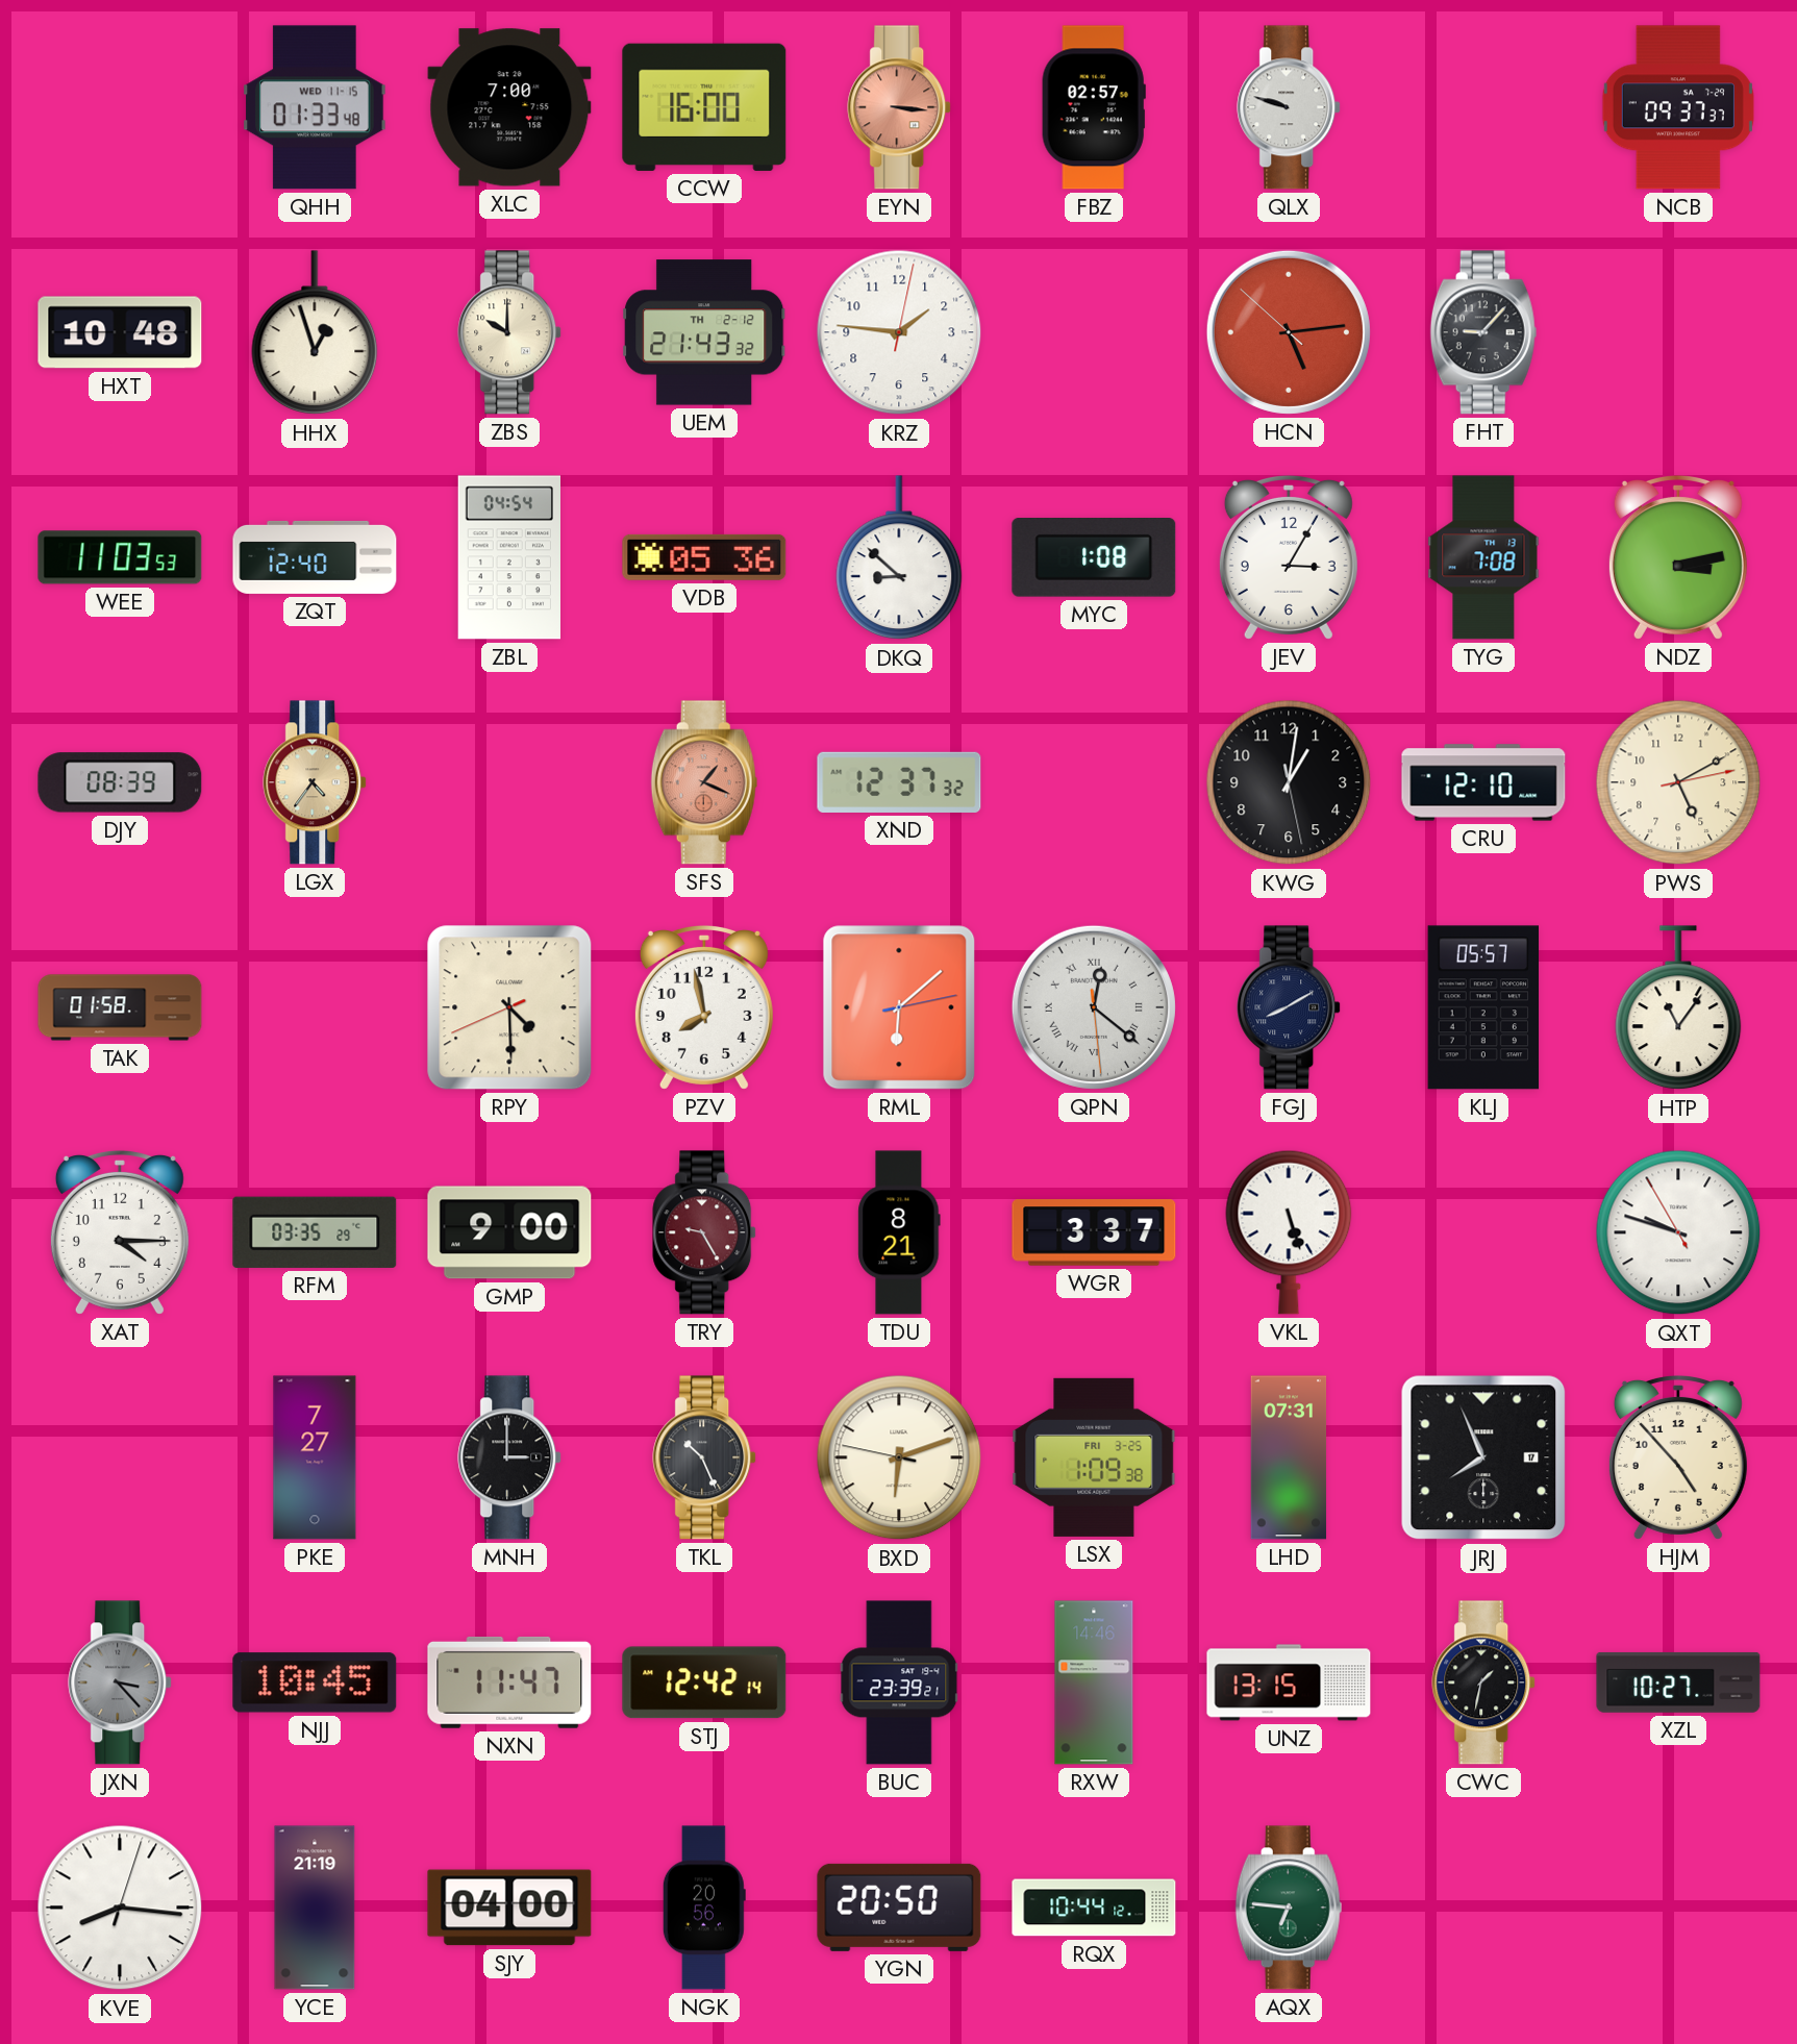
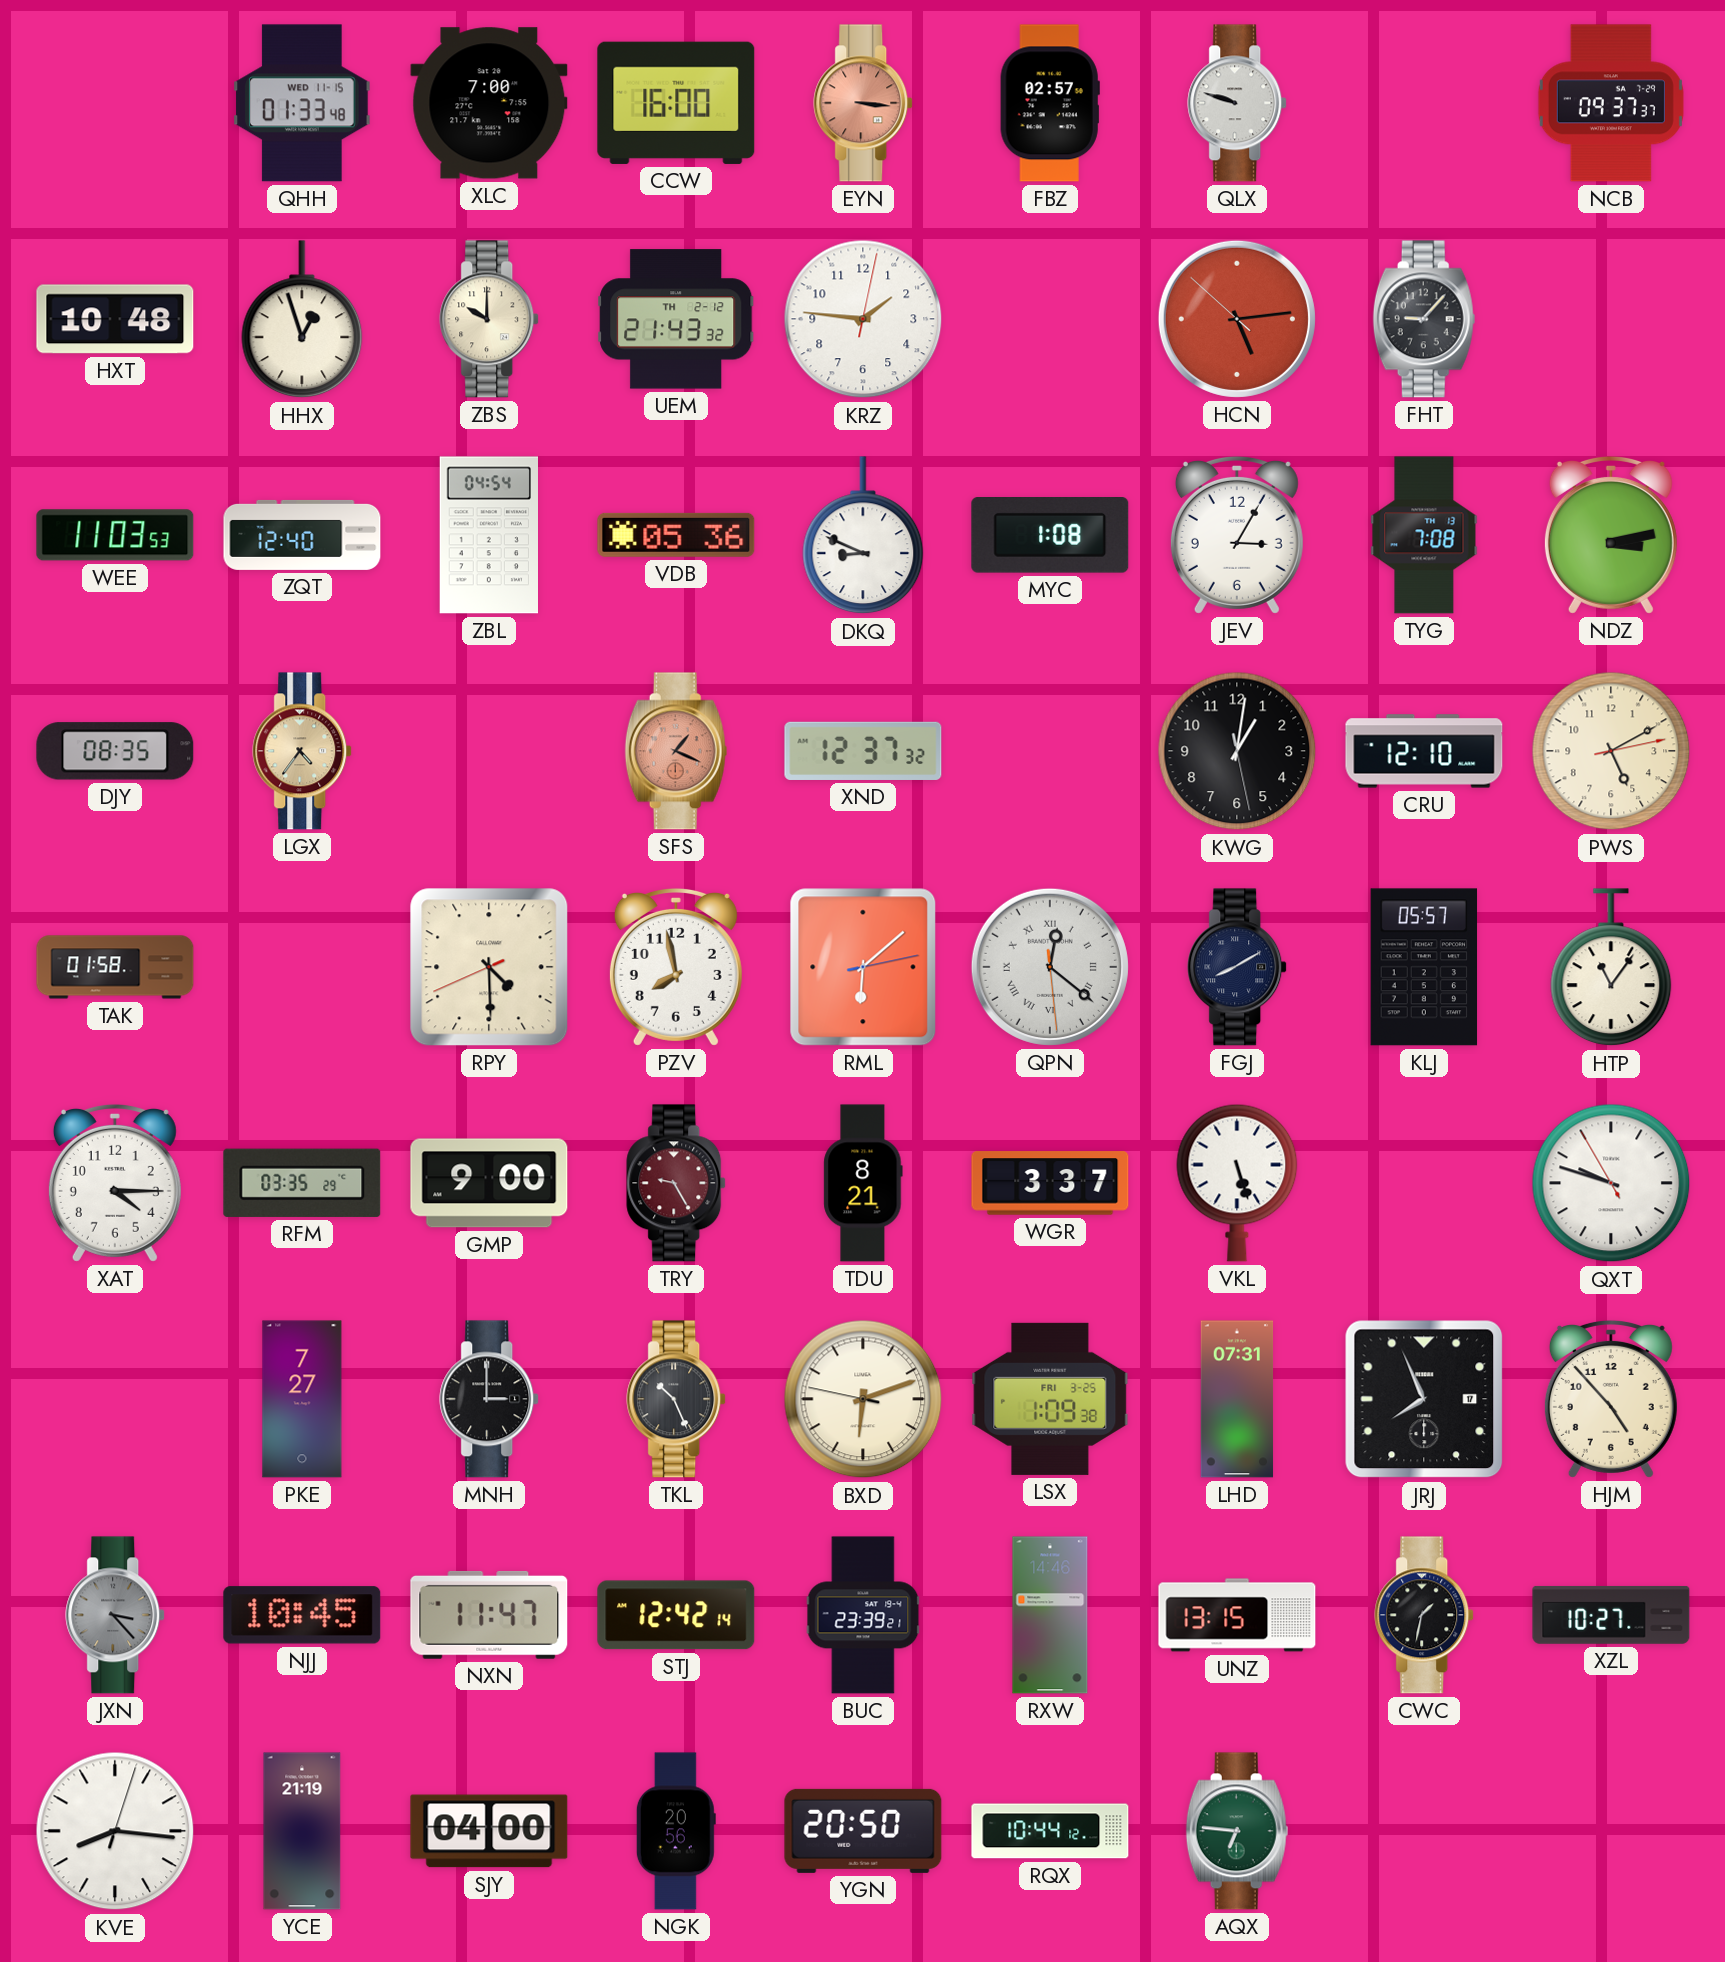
DKQ: 8:52 -> 8:49 (863, 536)
DJY: 08:39 -> 08:35 (115, 751)
